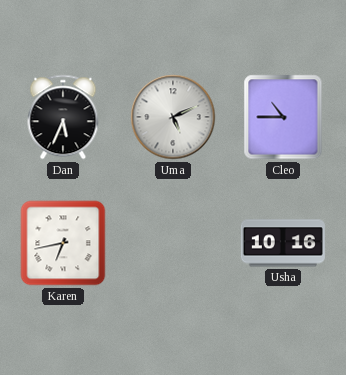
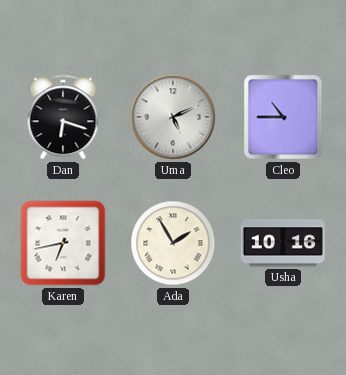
Dan: 5:34 -> 6:18 (63, 117)
Ada: none -> 1:55 (173, 243)
